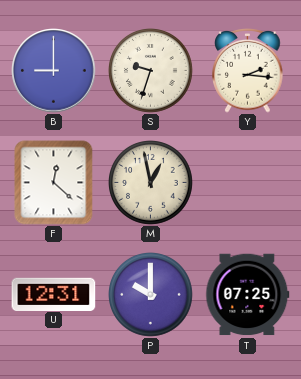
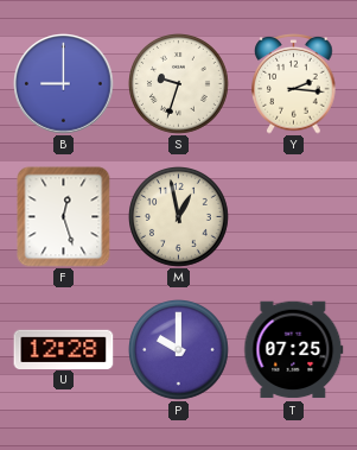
F: 12:22 -> 12:27 (64, 217)
U: 12:31 -> 12:28 (64, 349)
